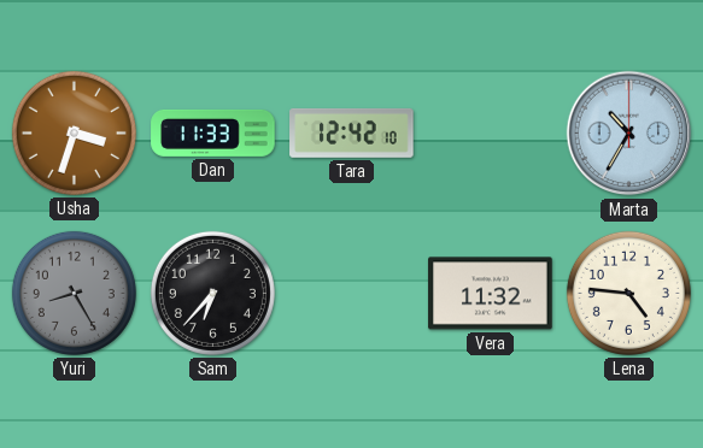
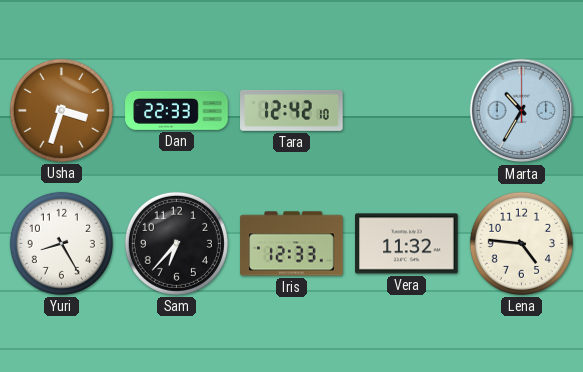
Dan: 11:33 -> 22:33 (177, 110)
Yuri dial: grey -> white (61, 243)
Iris: none -> 12:33 (292, 244)
